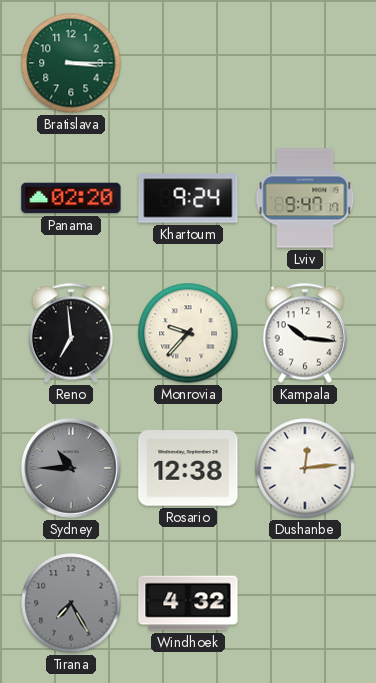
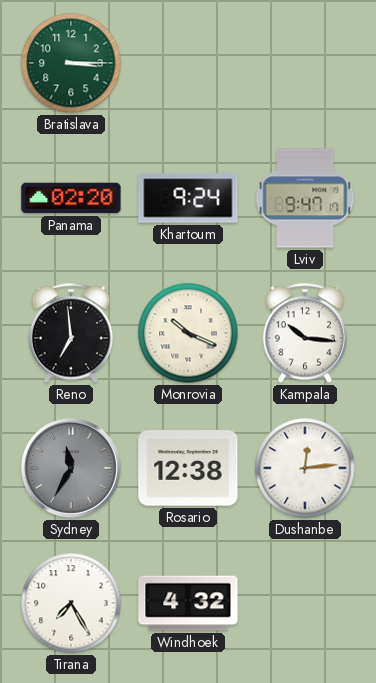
Monrovia: 9:37 -> 10:19 (188, 333)
Sydney: 10:45 -> 11:35 (71, 468)
Tirana dial: grey -> white (71, 603)
